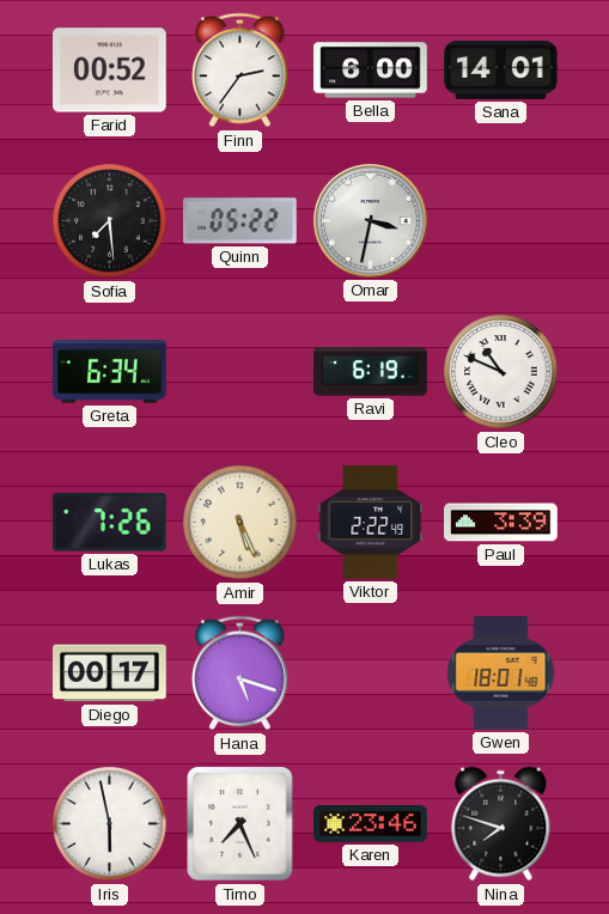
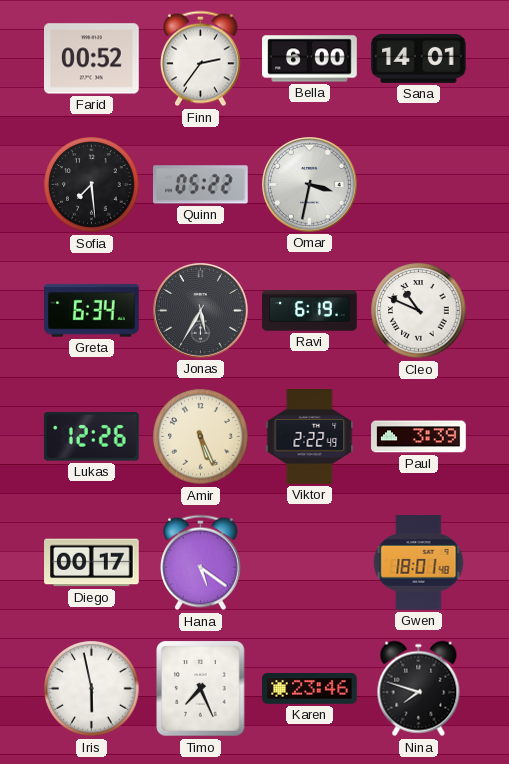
Jonas: none -> 5:35 (201, 311)
Lukas: 7:26 -> 12:26 (91, 437)
Hana: 5:18 -> 5:21 (201, 563)
